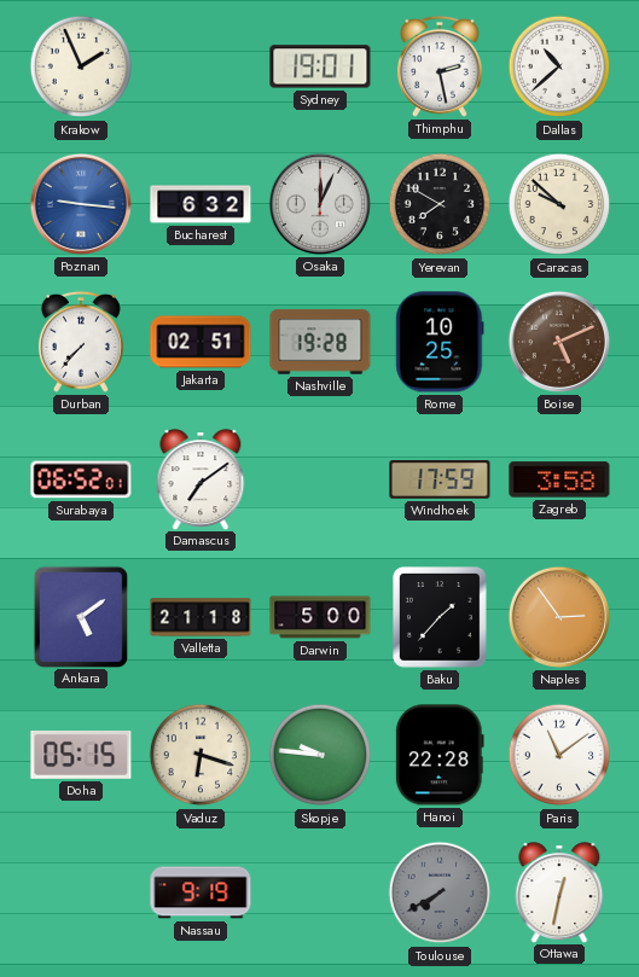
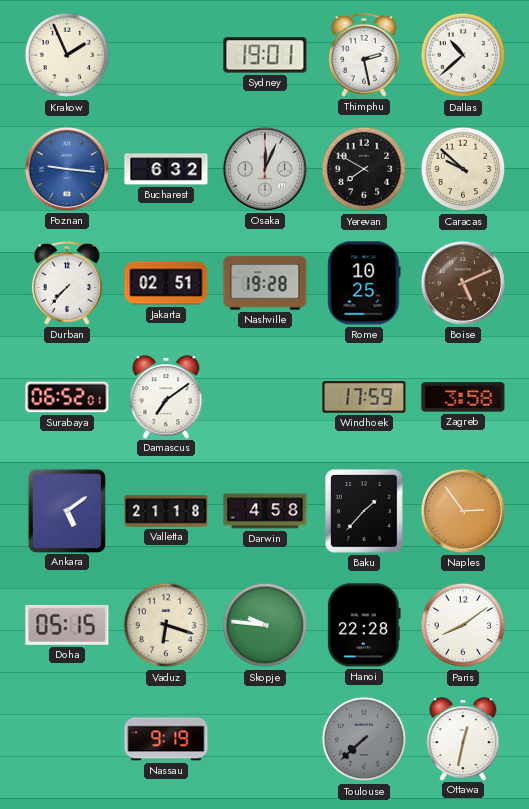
Darwin: 5:00 -> 4:58 (265, 511)
Paris: 11:09 -> 8:09 (463, 625)
Toulouse: 7:40 -> 7:38 (364, 739)
